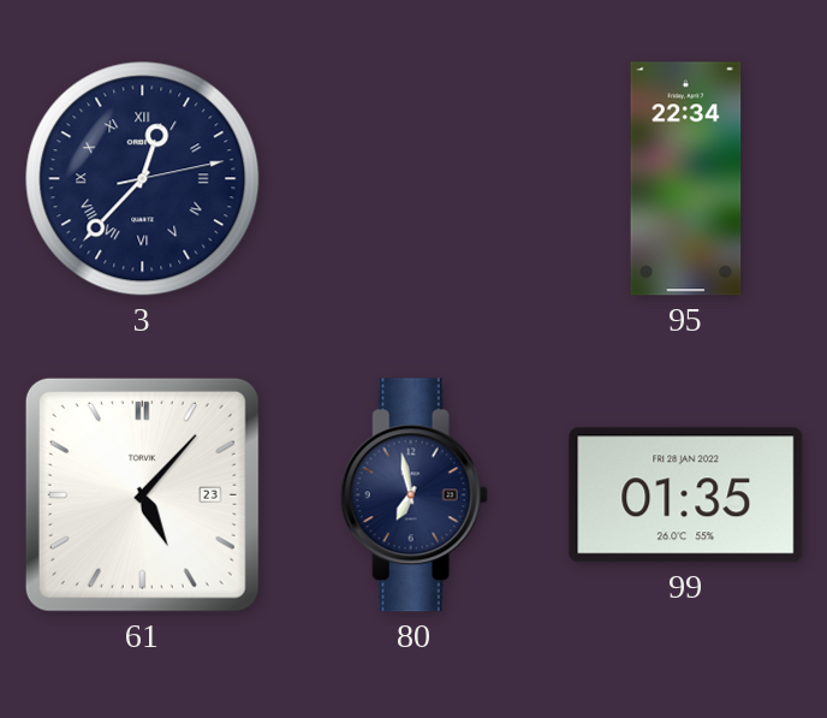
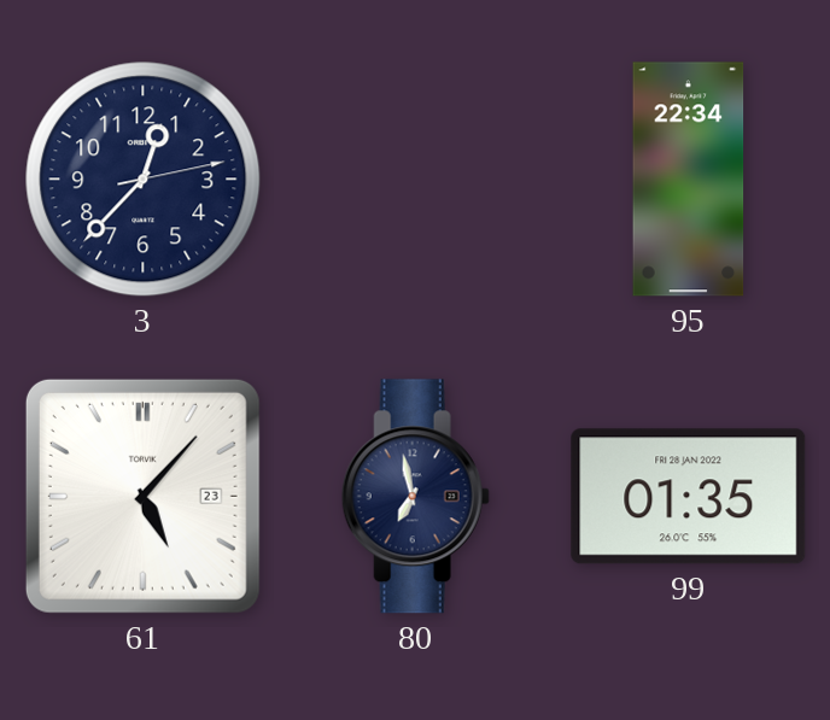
3 numerals: Roman -> Arabic (144, 180)
